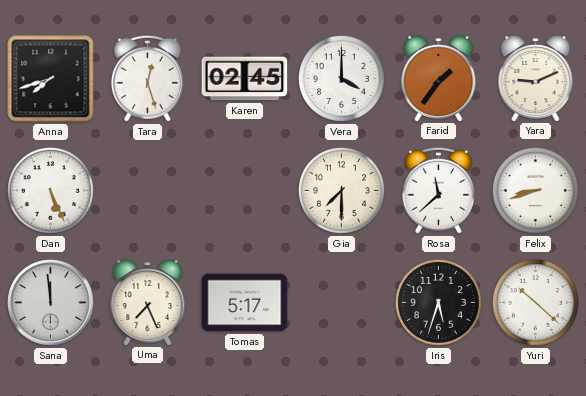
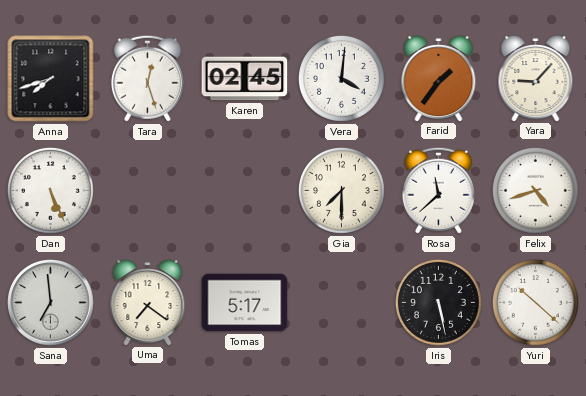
Vera: 4:00 -> 4:01 (341, 78)
Yara: 9:11 -> 9:07 (536, 79)
Felix: 8:42 -> 4:42 (535, 190)
Sana: 11:59 -> 6:59 (51, 303)
Uma: 7:26 -> 7:21 (148, 303)
Iris: 5:33 -> 5:28 (438, 302)
